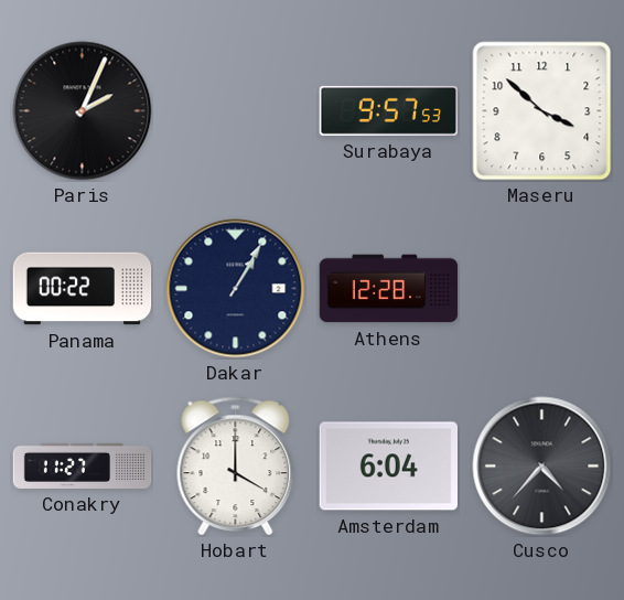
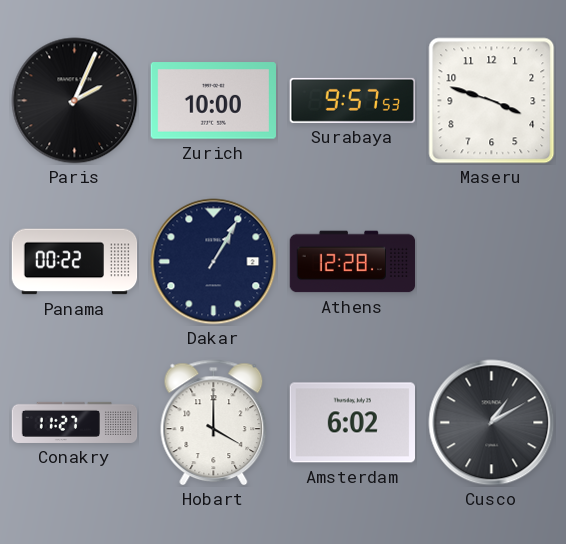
Zurich: none -> 10:00 (213, 101)
Maseru: 3:52 -> 3:48 (492, 101)
Amsterdam: 6:04 -> 6:02 (352, 423)
Cusco: 4:37 -> 1:10 (492, 423)
